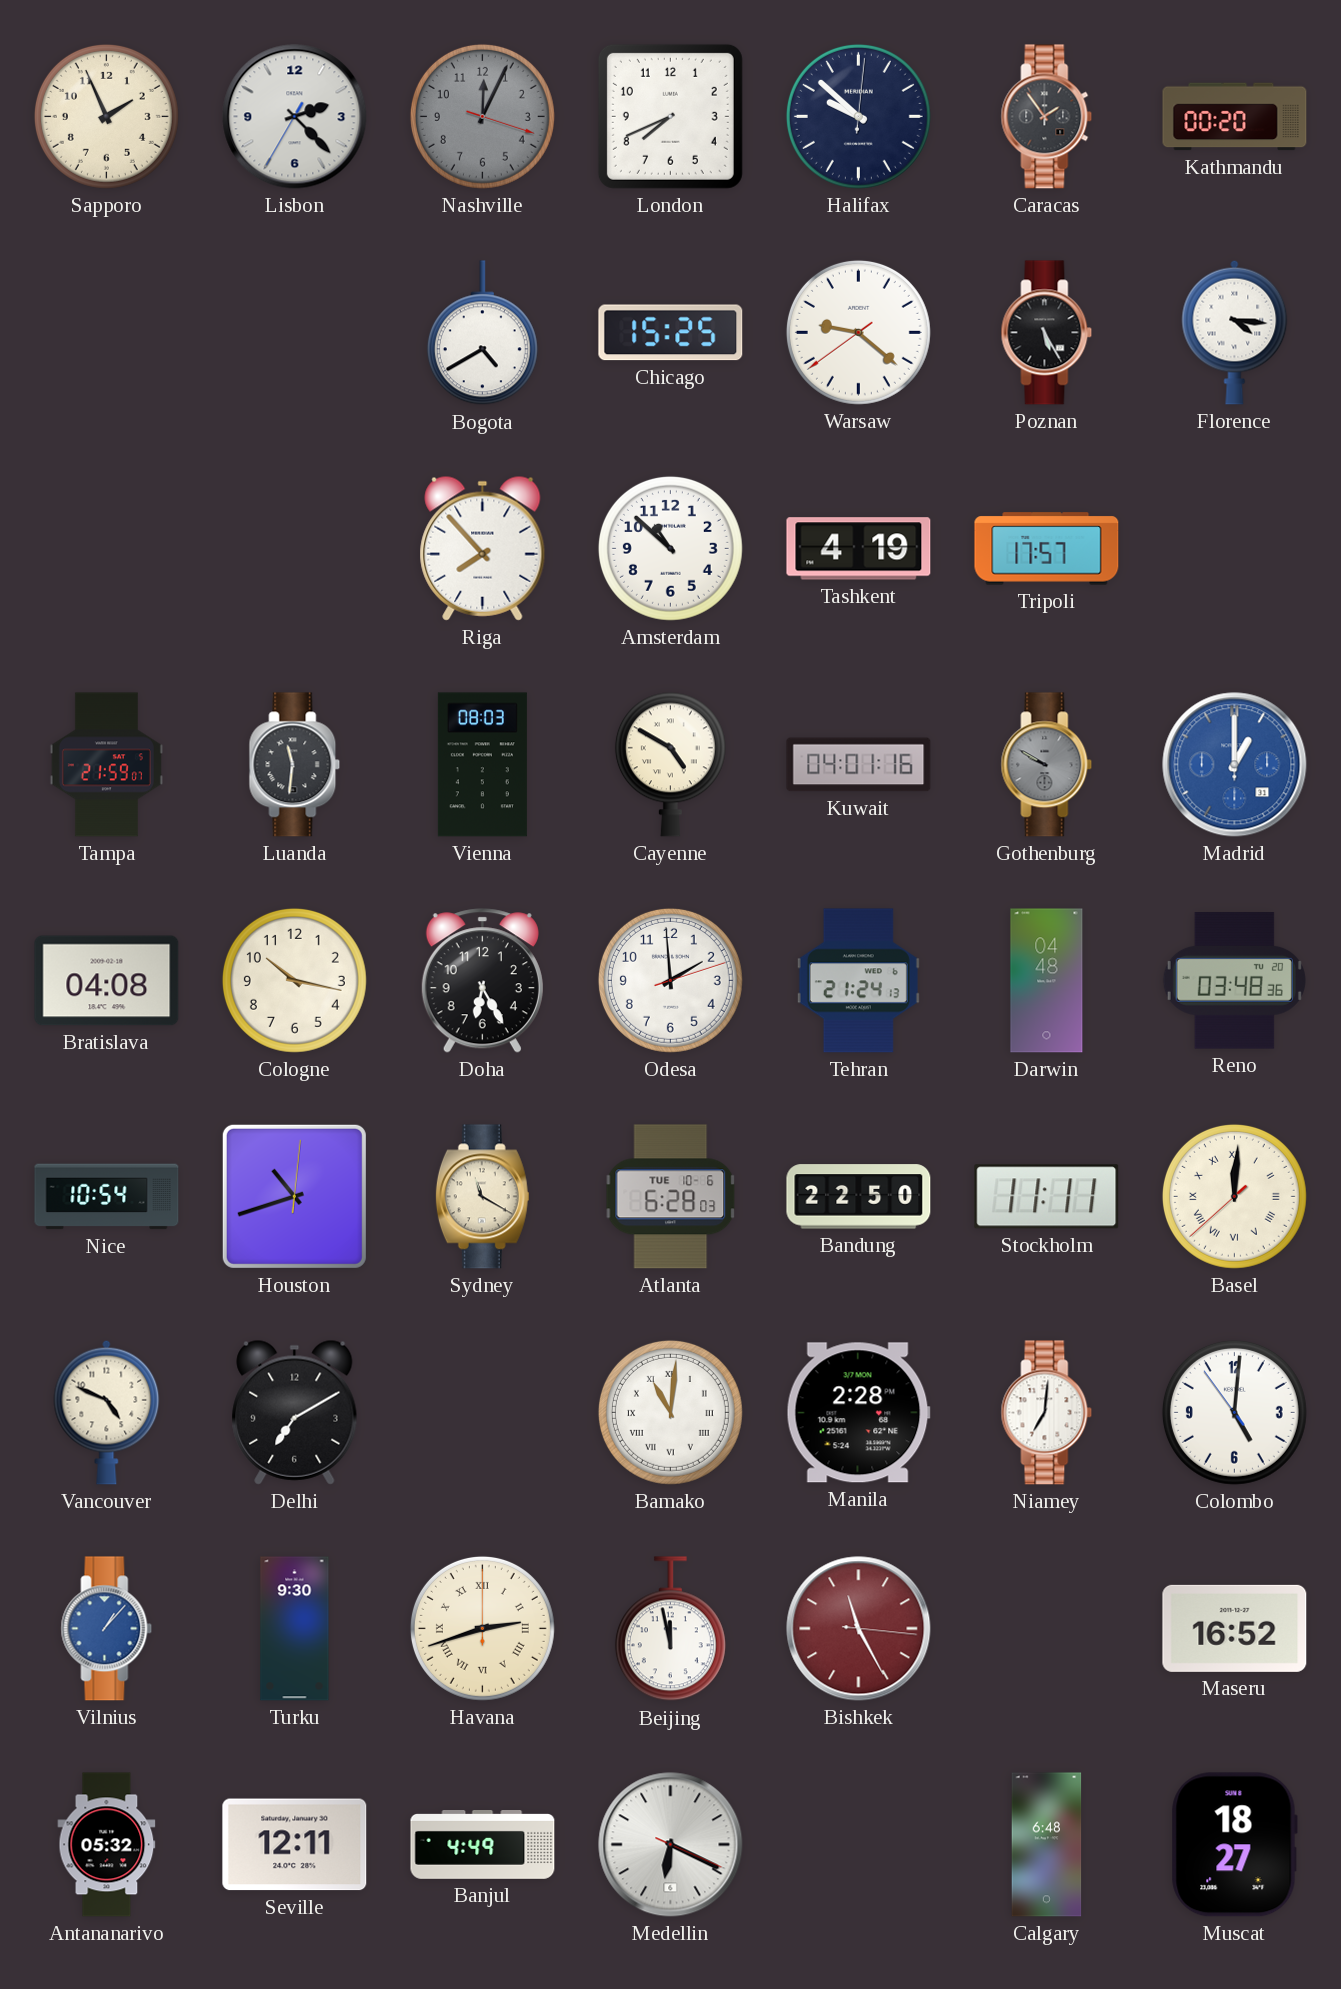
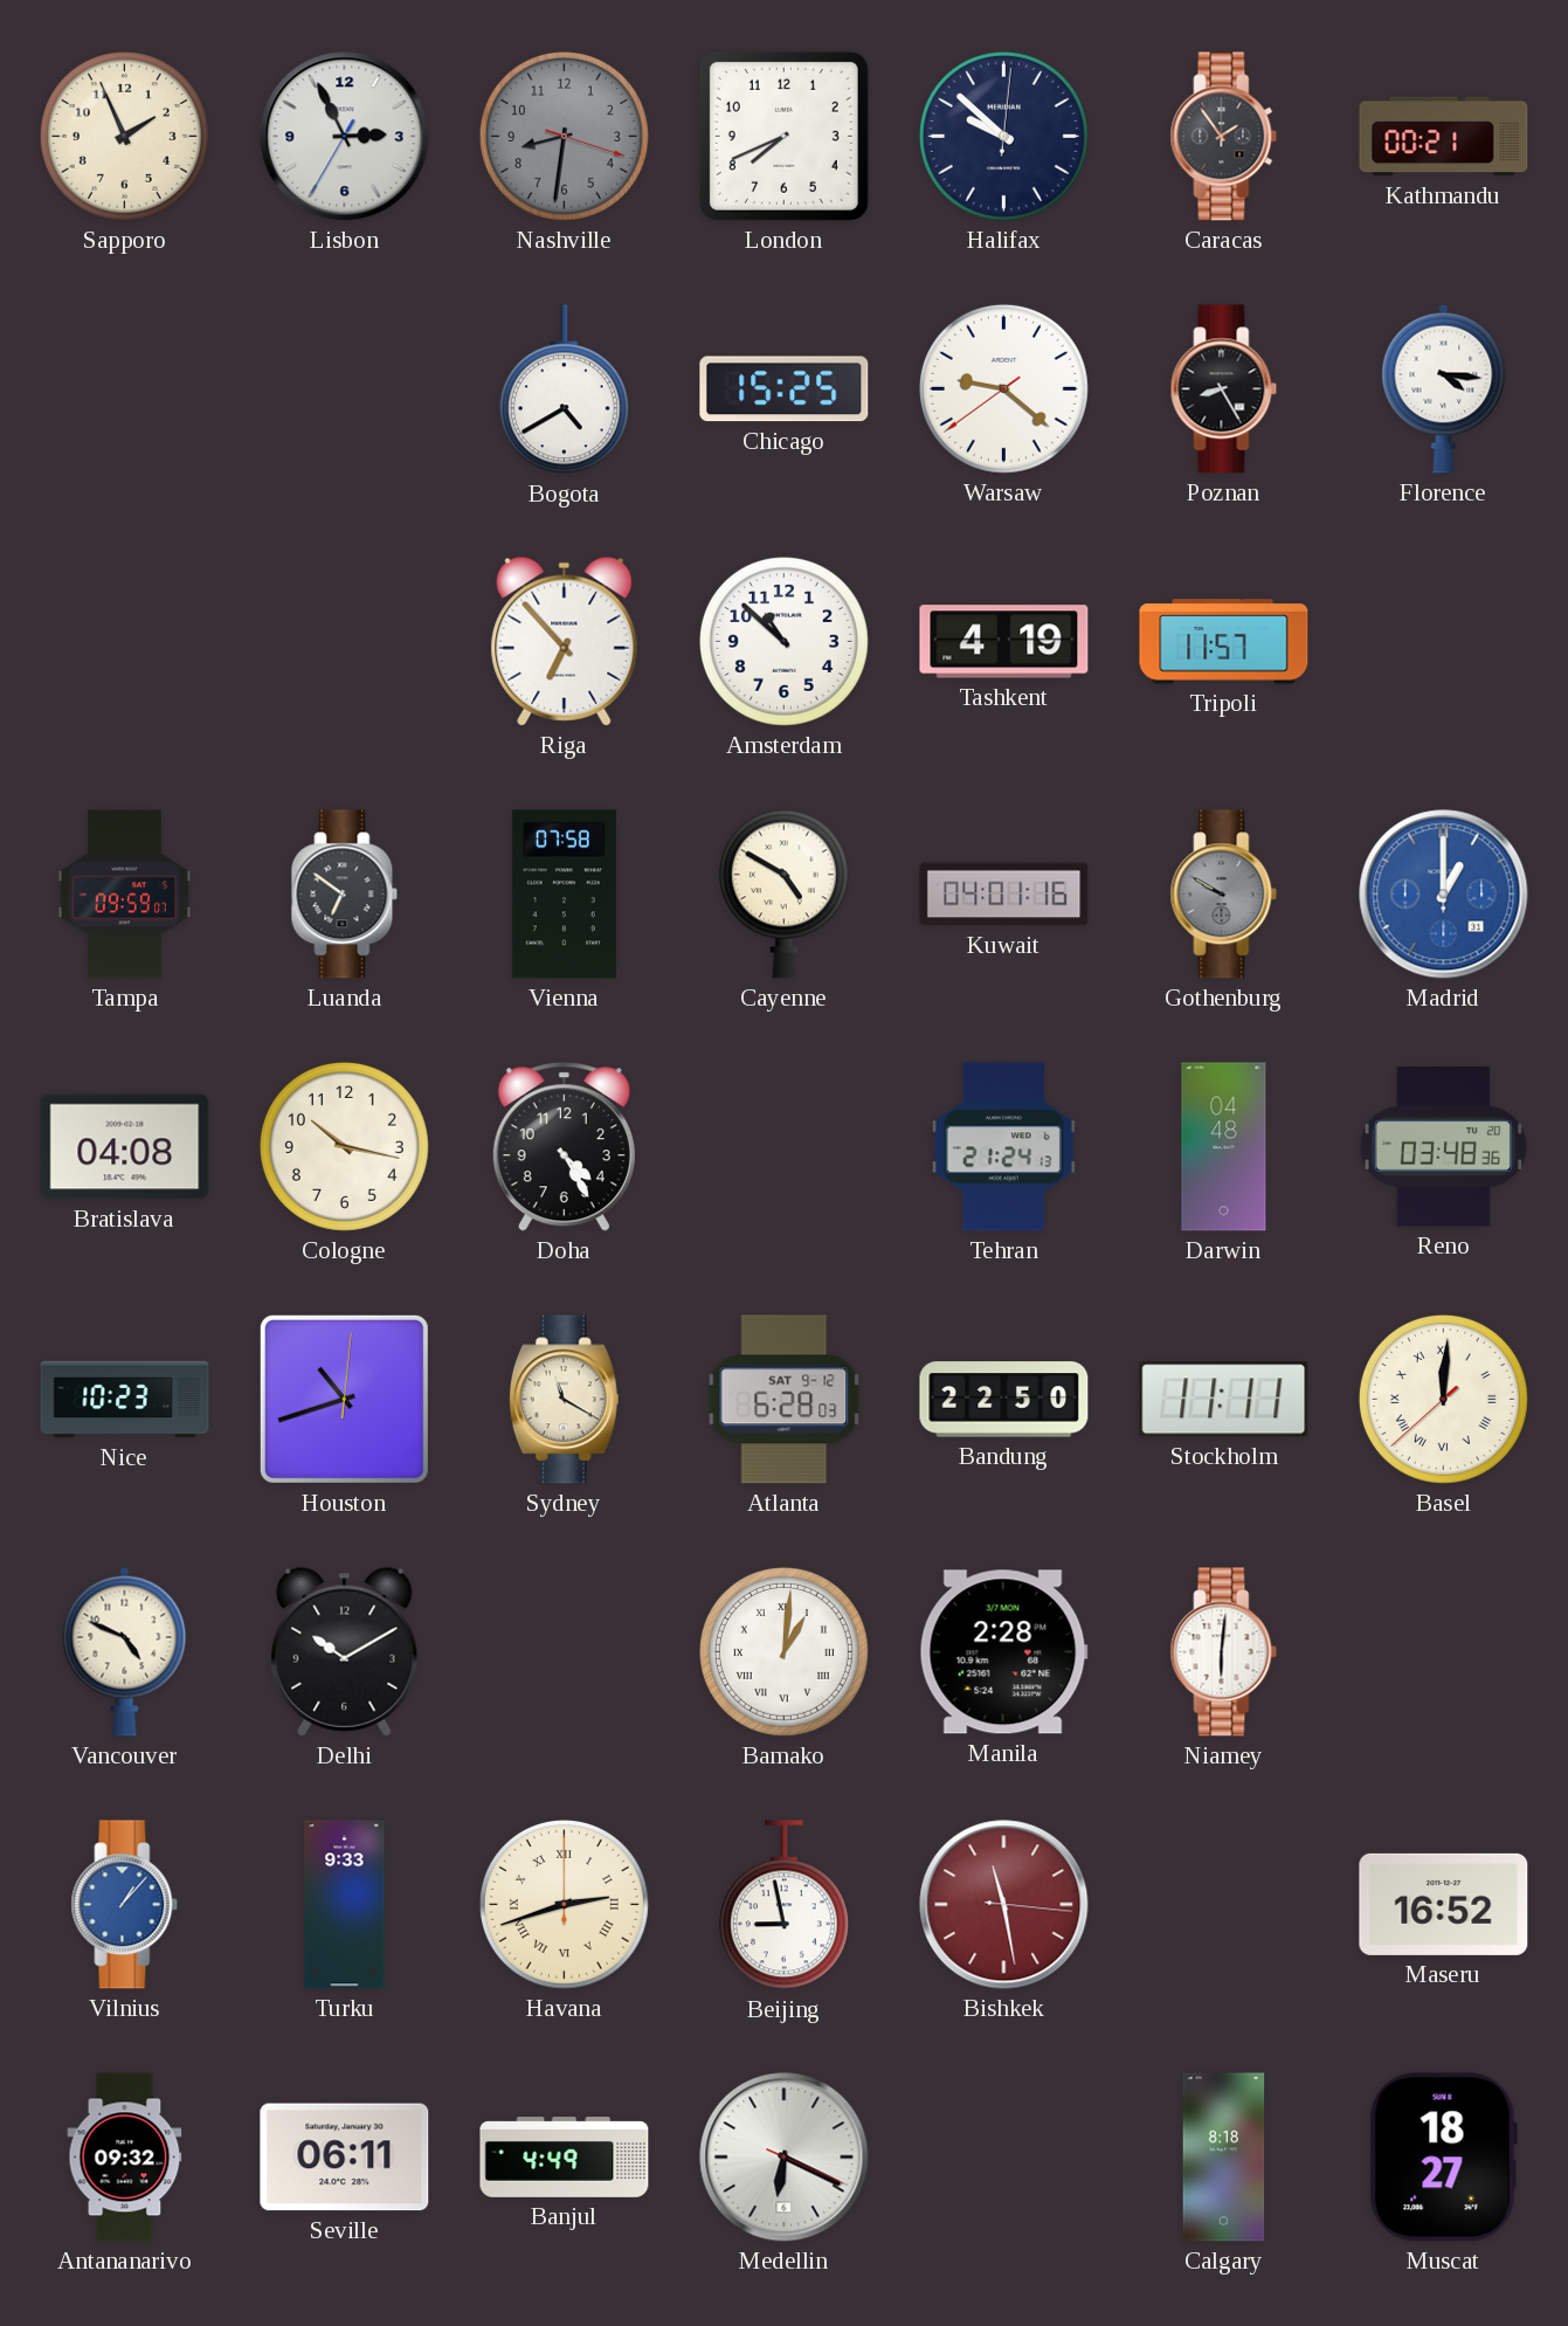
Lisbon: 2:22 -> 2:55 (345, 137)
Nashville: 12:04 -> 8:31 (564, 136)
Kathmandu: 00:20 -> 00:21 (1444, 137)
Poznan: 5:25 -> 8:25 (1224, 389)
Riga: 7:53 -> 6:53 (565, 641)
Tripoli: 17:57 -> 11:57 (1224, 642)
Tampa: 21:59 -> 09:59 (124, 895)
Luanda: 11:31 -> 6:51 (345, 895)
Vienna: 08:03 -> 07:58 (564, 895)
Doha: 6:25 -> 4:25 (564, 1147)
Odesa: 1:59 -> none (670, 980)
Nice: 10:54 -> 10:23 (125, 1400)
Atlanta date: TUE 10-6 -> SAT 9-12 (785, 1400)
Delhi: 7:10 -> 10:10 (345, 1651)
Bamako: 11:01 -> 1:01 (783, 1651)
Niamey: 7:01 -> 6:01 (1224, 1652)
Colombo: 5:00 -> none (1234, 1412)
Turku: 9:30 -> 9:33 (345, 1905)
Beijing: 11:58 -> 8:58 (783, 1905)
Bishkek: 11:25 -> 11:28 (1004, 1905)
Antananarivo: 05:32 -> 09:32 (125, 2158)
Seville: 12:11 -> 06:11 (345, 2158)
Calgary: 6:48 -> 8:18 (1224, 2158)
